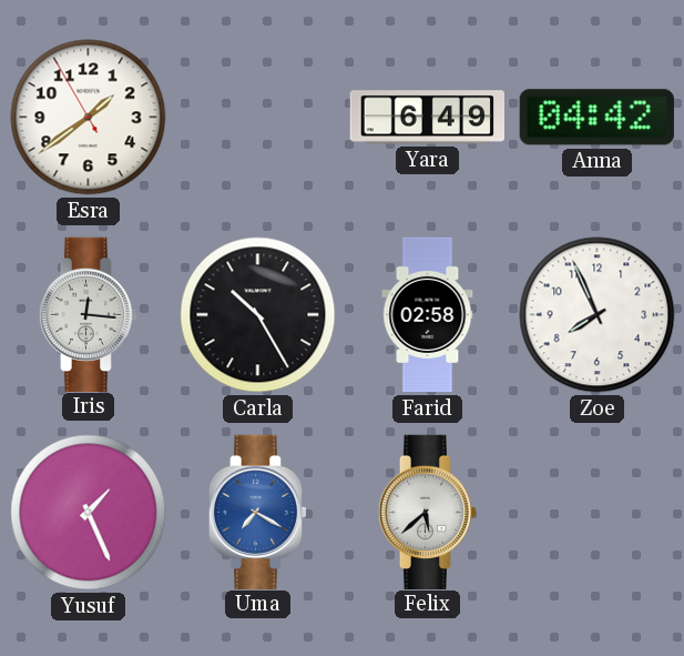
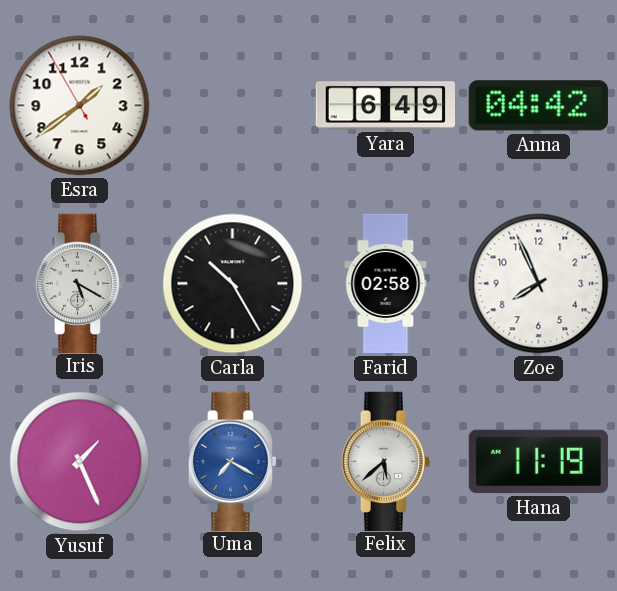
Iris: 12:16 -> 5:20 (80, 283)
Hana: none -> 11:19 (538, 462)
